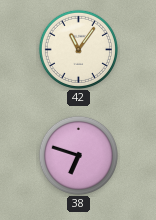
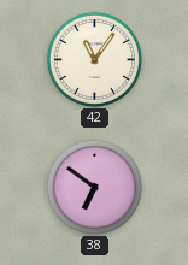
38: 6:48 -> 6:51 (94, 187)
